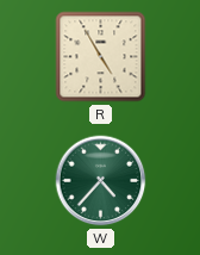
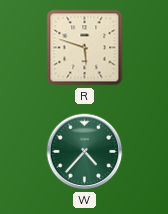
R: 4:55 -> 5:48 (85, 48)
